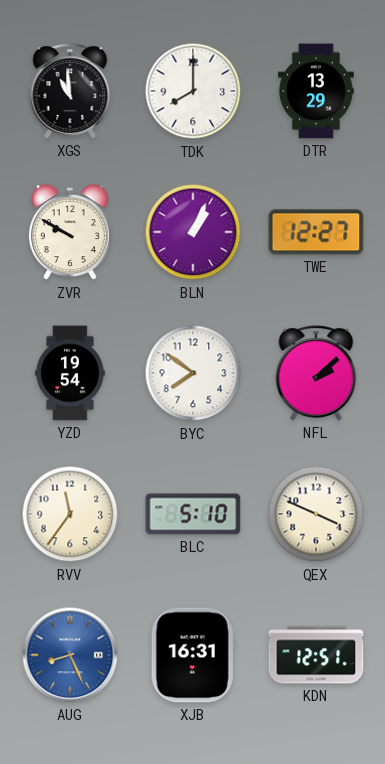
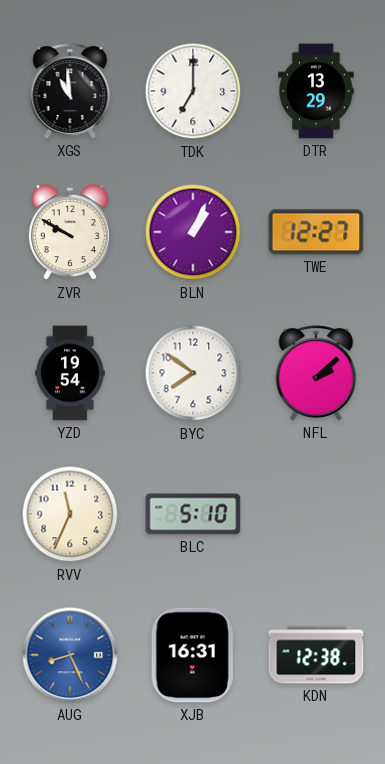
TDK: 8:00 -> 7:00 (193, 91)
RVV: 11:36 -> 11:34 (70, 514)
QEX: 3:49 -> none (316, 514)
KDN: 12:51 -> 12:38 (316, 655)
